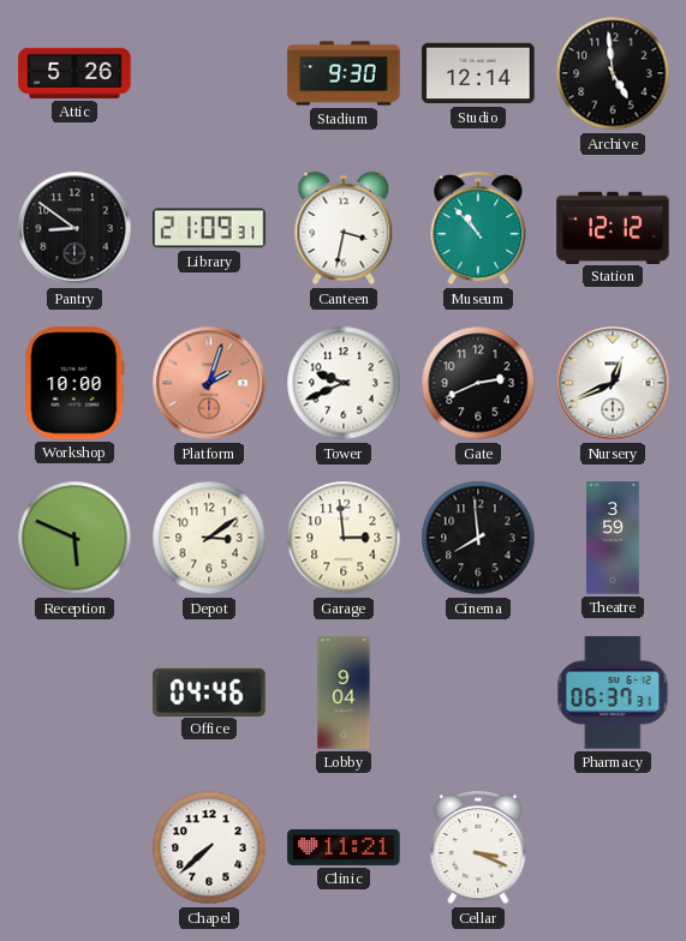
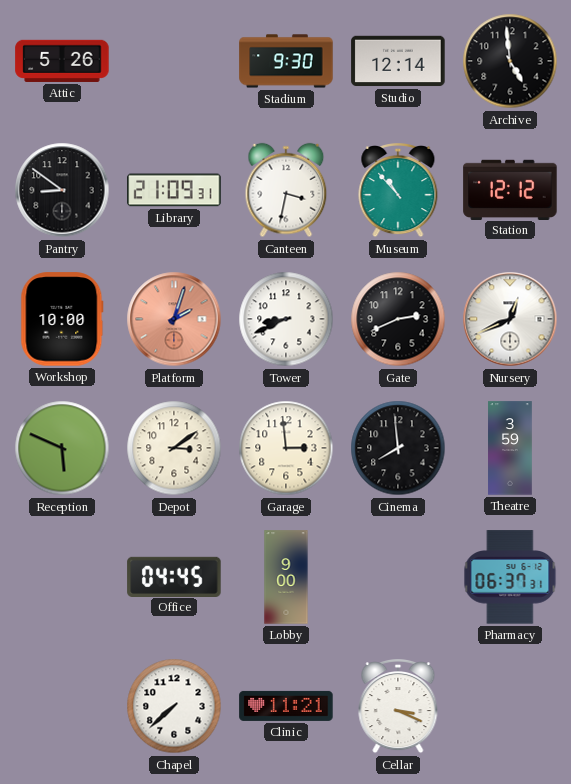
Tower: 9:41 -> 8:41 (286, 319)
Office: 04:46 -> 04:45 (174, 576)
Lobby: 9:04 -> 9:00 (286, 577)
